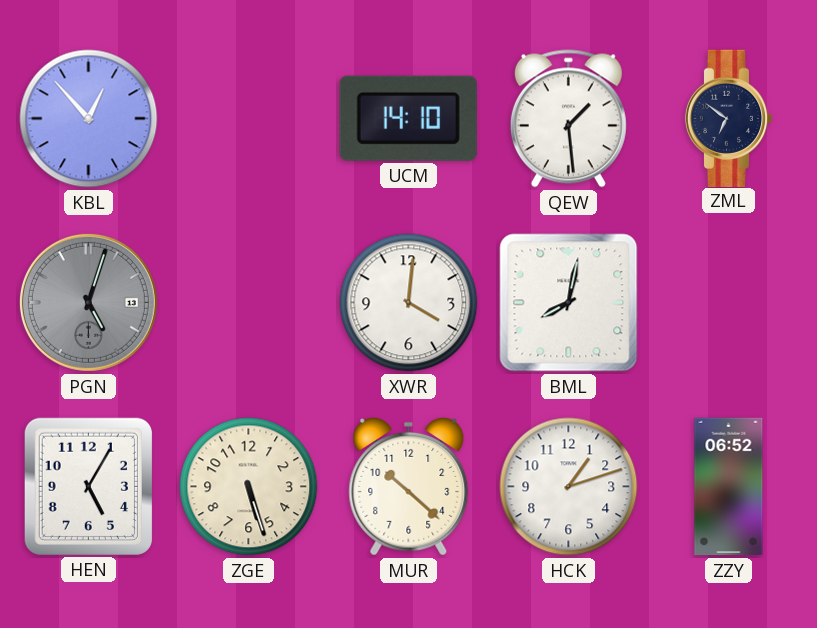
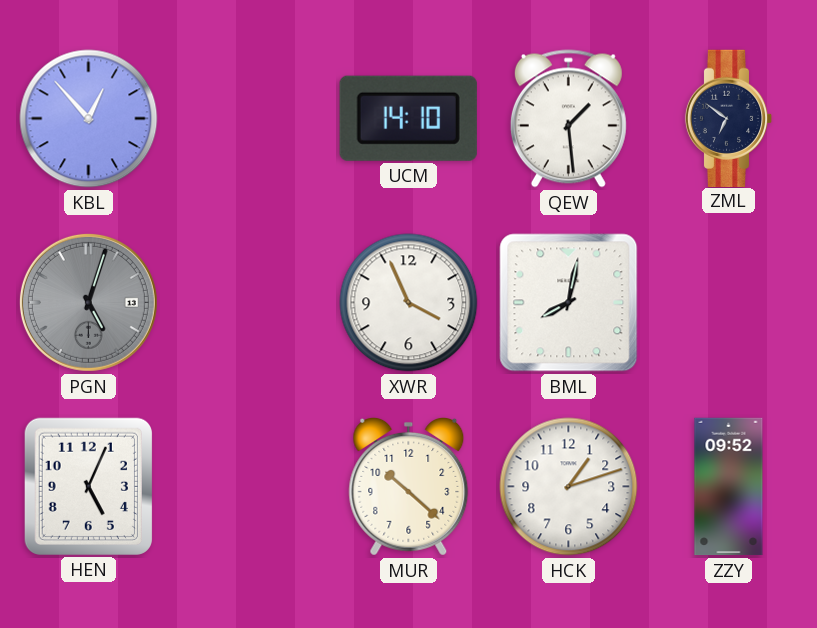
XWR: 4:01 -> 3:56 (409, 303)
HEN: 5:05 -> 5:04 (88, 486)
ZGE: 5:27 -> none (249, 487)
ZZY: 06:52 -> 09:52 (729, 487)
